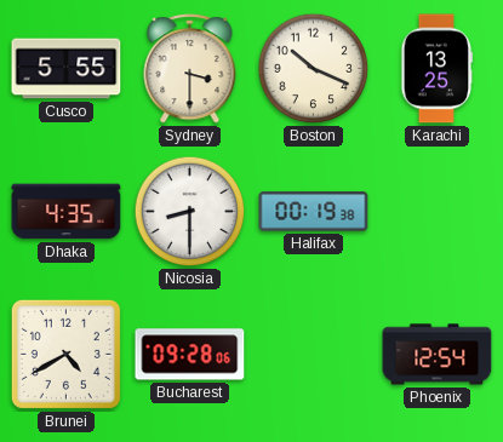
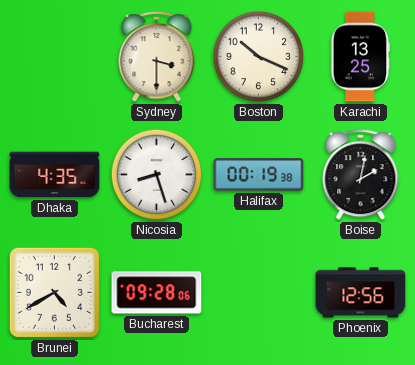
Cusco: 5:55 -> none (67, 69)
Nicosia: 8:30 -> 8:27 (157, 175)
Boise: none -> 2:02 (361, 175)
Phoenix: 12:54 -> 12:56 (361, 293)
